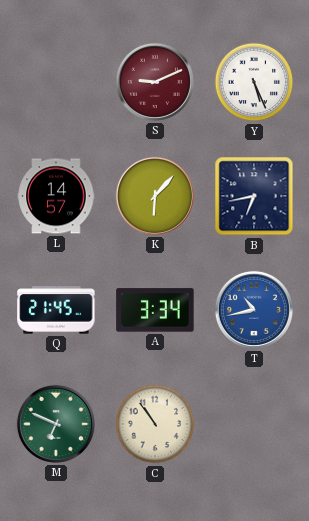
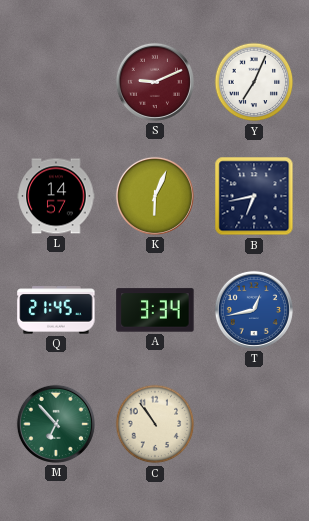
Y: 5:26 -> 7:04 (254, 82)
K: 6:07 -> 6:04 (155, 196)
T: 10:43 -> 12:43 (254, 310)
M: 6:49 -> 6:53 (56, 424)
